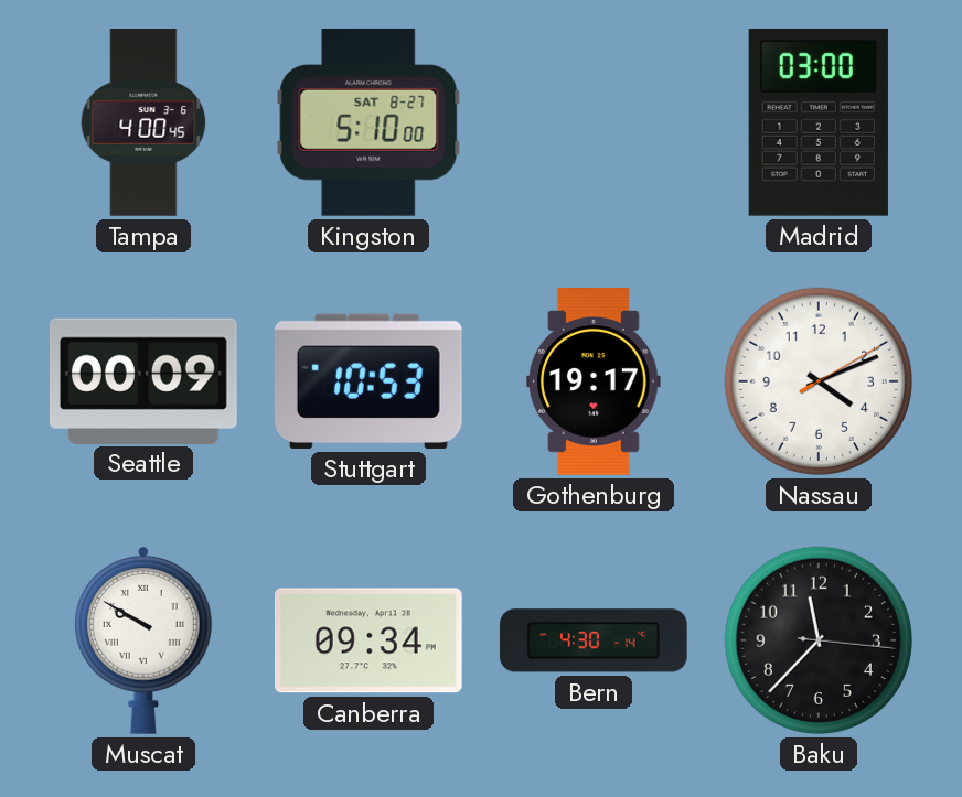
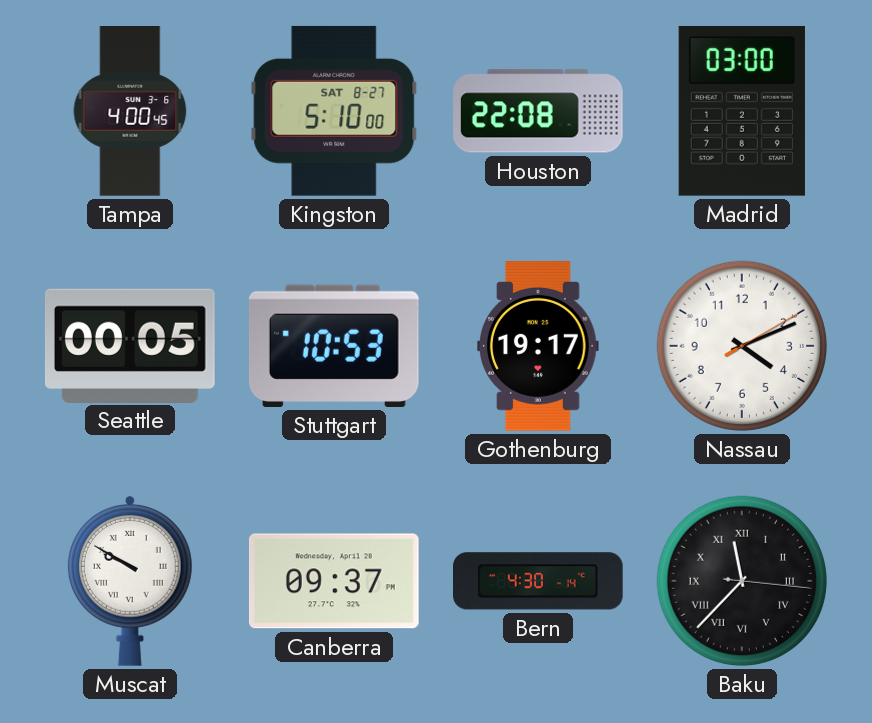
Houston: none -> 22:08 (539, 111)
Seattle: 00:09 -> 00:05 (130, 345)
Canberra: 09:34 -> 09:37 (334, 581)
Baku numerals: Arabic -> Roman (742, 581)
